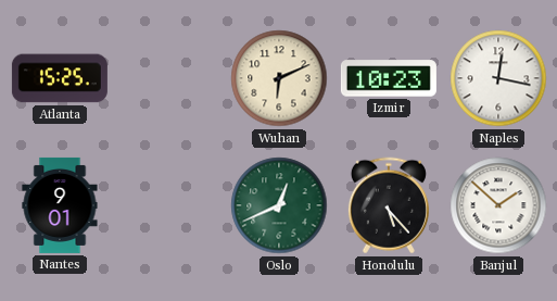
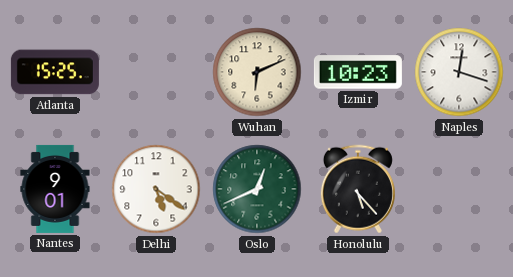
Naples: 12:17 -> 12:18 (459, 72)
Delhi: none -> 5:21 (156, 189)
Banjul: 1:52 -> none (498, 205)
